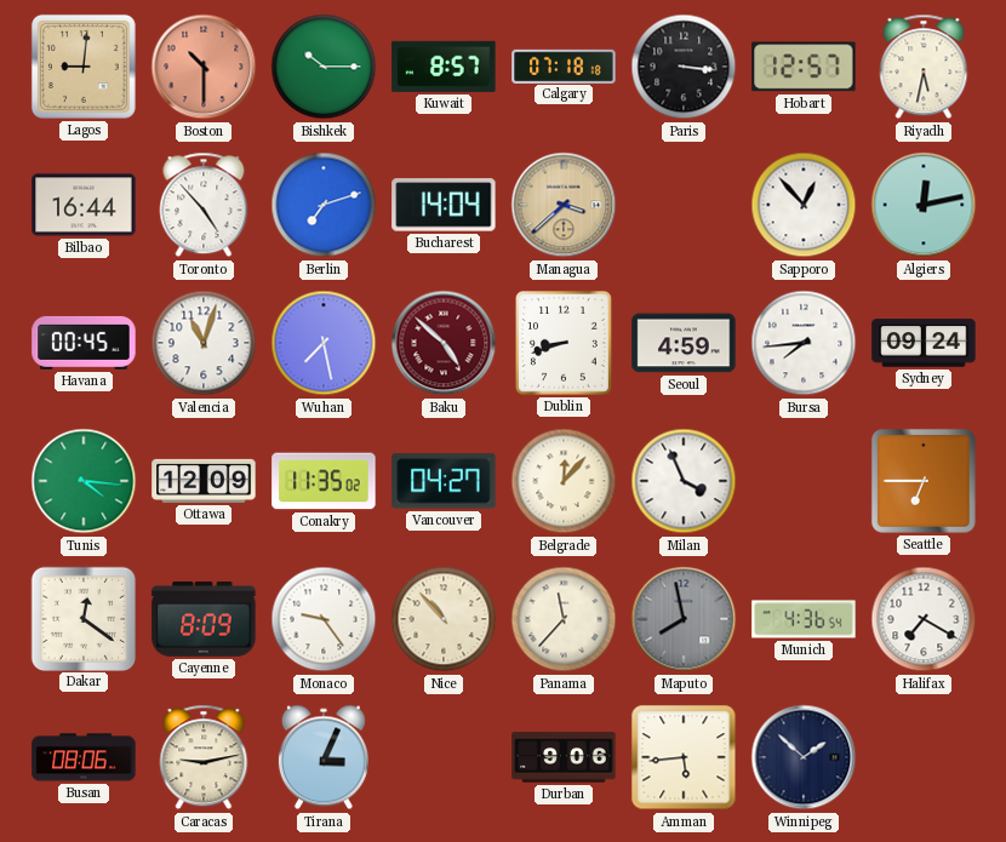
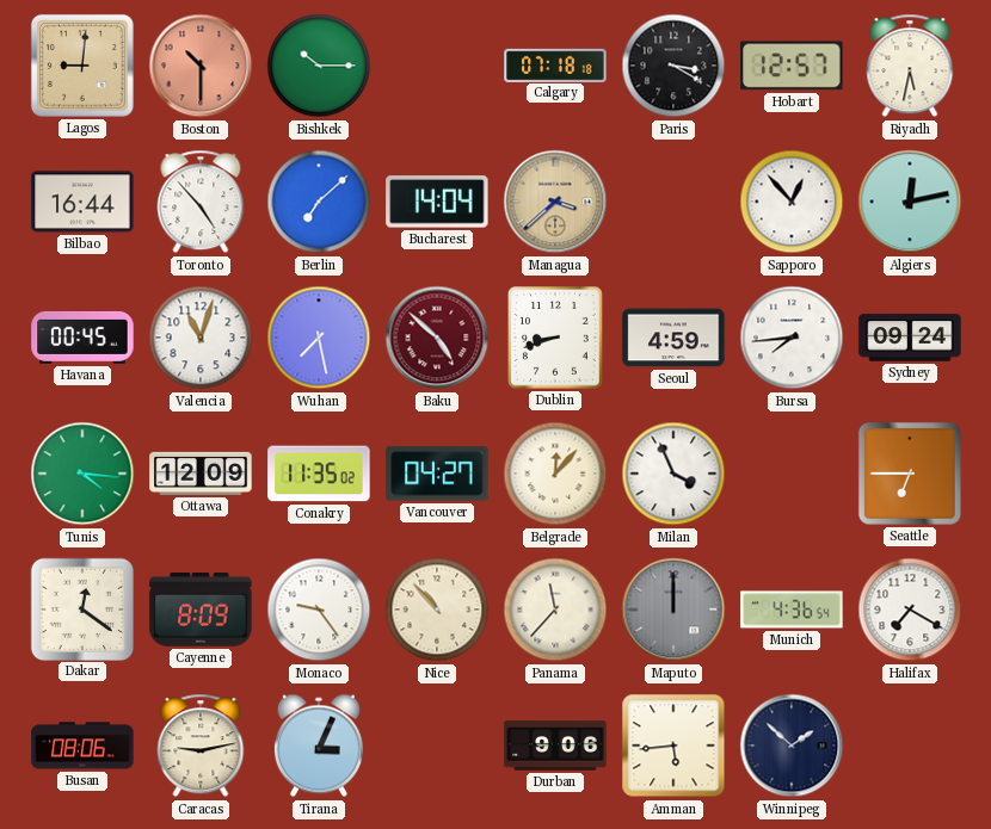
Kuwait: 8:57 -> none (444, 67)
Paris: 3:16 -> 3:20 (673, 66)
Berlin: 7:12 -> 7:08 (319, 202)
Maputo: 7:58 -> 12:00 (673, 610)
